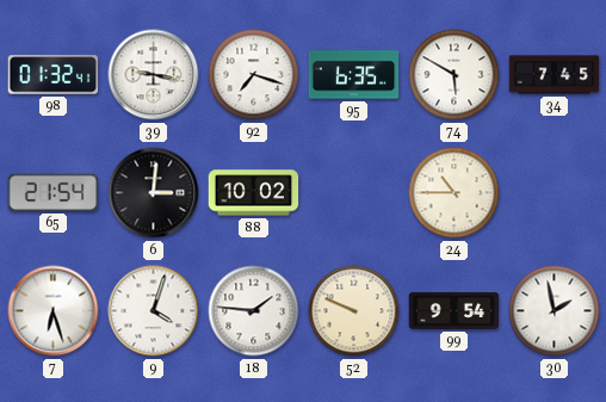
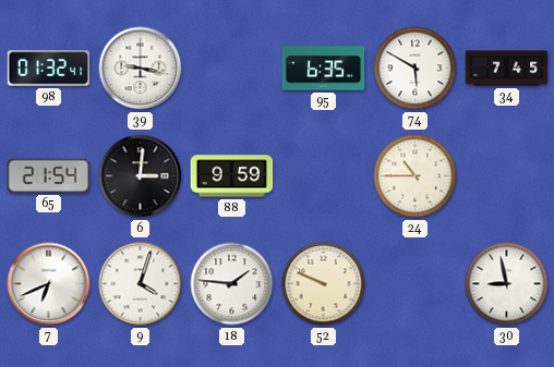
92: 7:18 -> none (254, 75)
88: 10:02 -> 9:59 (232, 176)
7: 6:27 -> 6:41 (49, 284)
99: 9:54 -> none (455, 310)
30: 1:58 -> 8:58 (507, 284)
